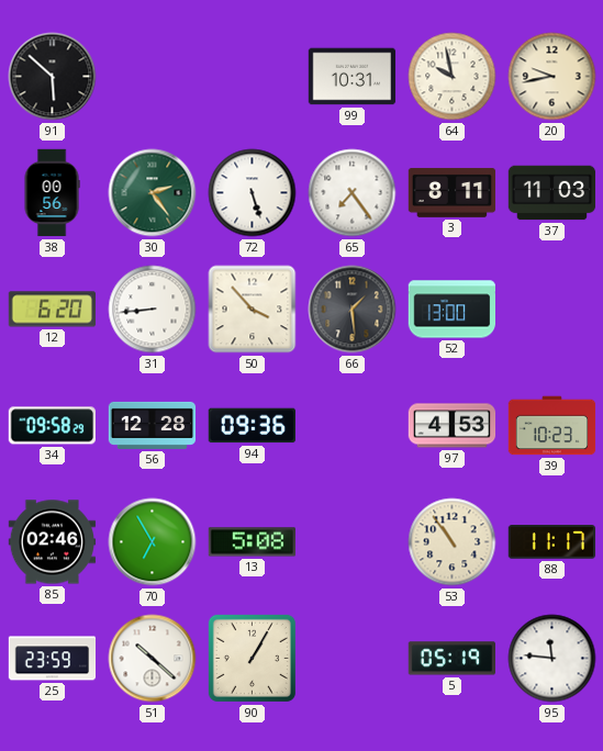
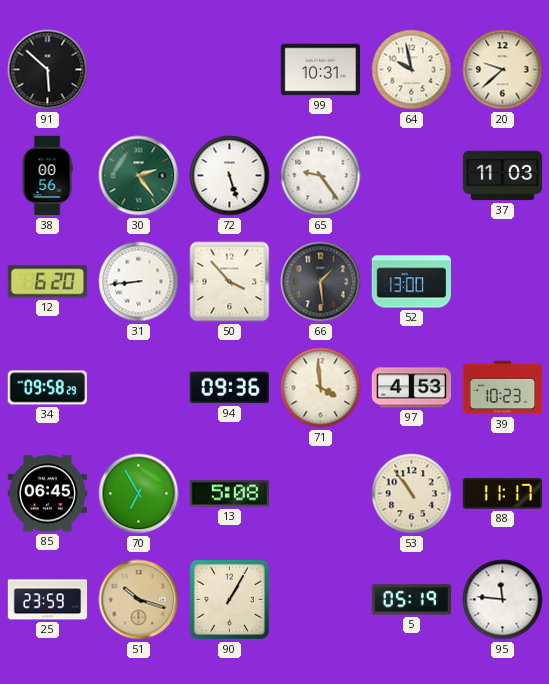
20: 9:43 -> 9:38 (503, 70)
65: 7:24 -> 9:24 (321, 176)
3: 8:11 -> none (453, 192)
56: 12:28 -> none (153, 425)
71: none -> 3:59 (321, 388)
85: 02:46 -> 06:45 (48, 494)
51: 10:22 -> 10:18 (139, 600)
51 dial: white -> champagne (139, 600)
